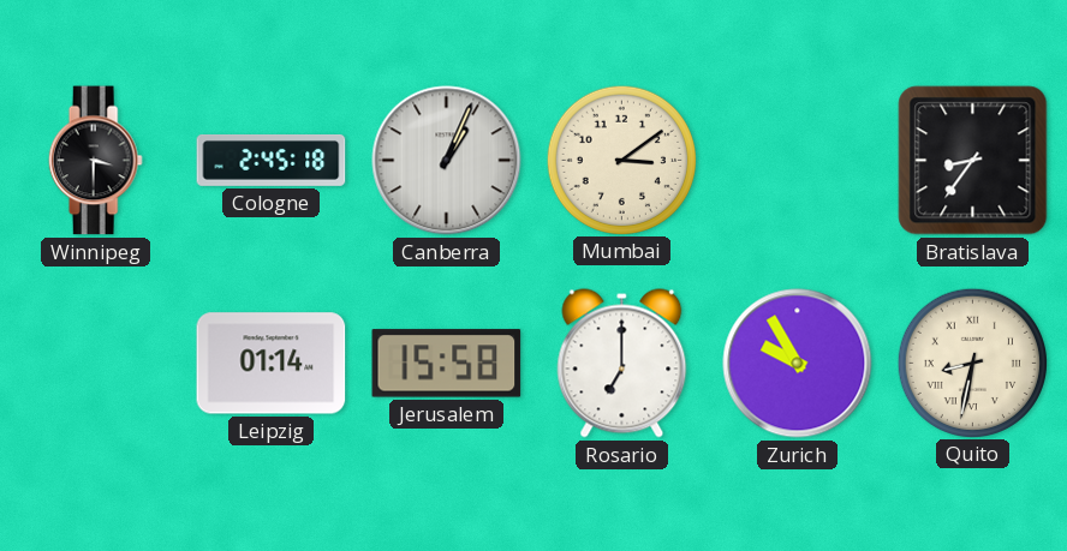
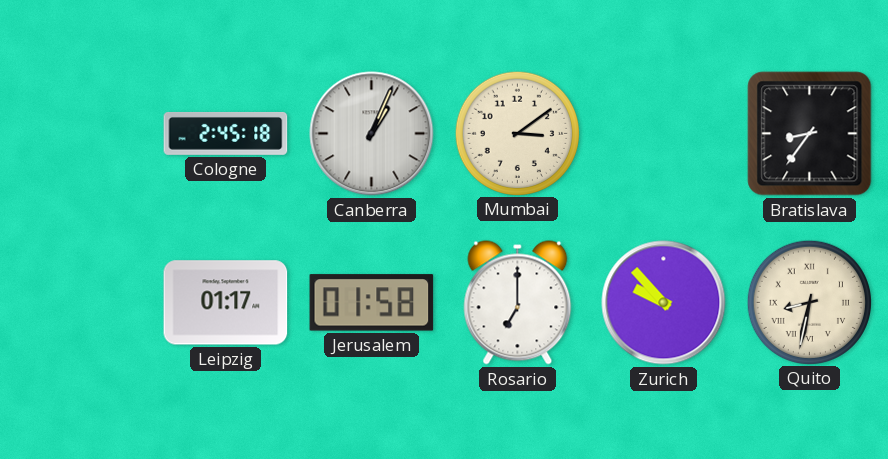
Winnipeg: 3:30 -> none (95, 161)
Leipzig: 01:14 -> 01:17 (226, 303)
Jerusalem: 15:58 -> 01:58 (372, 303)
Zurich: 9:55 -> 9:53 (664, 303)
